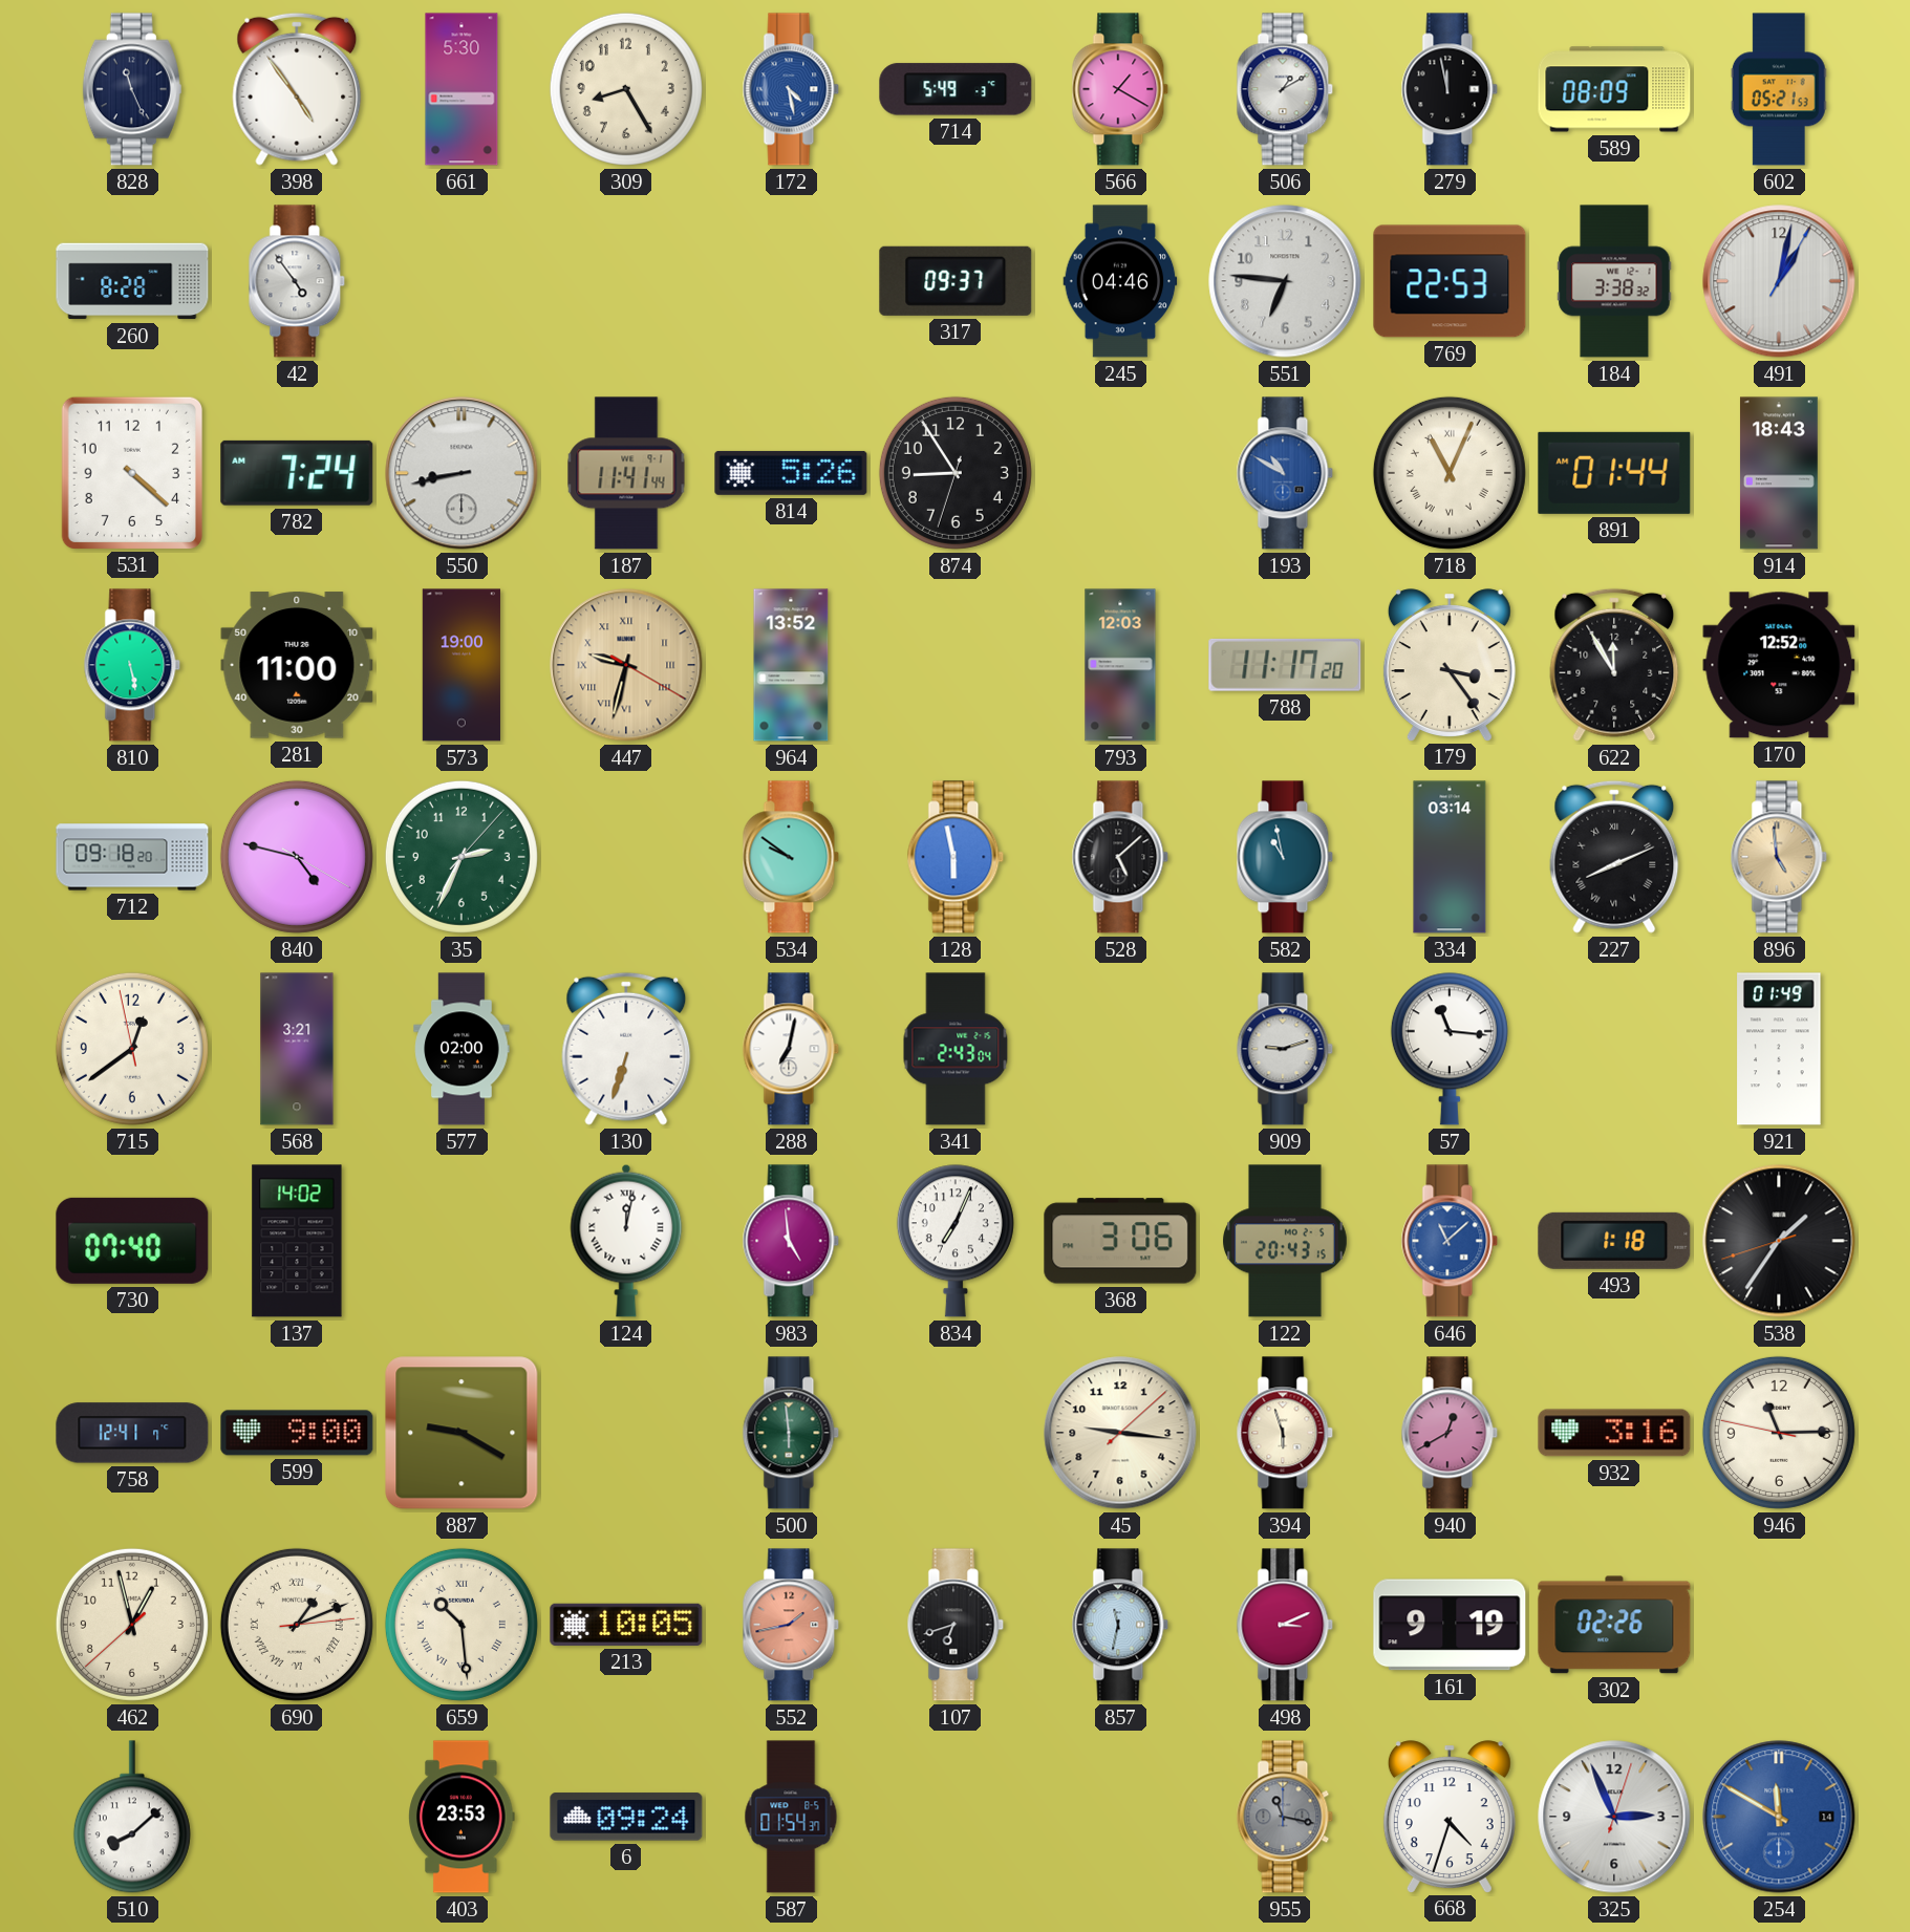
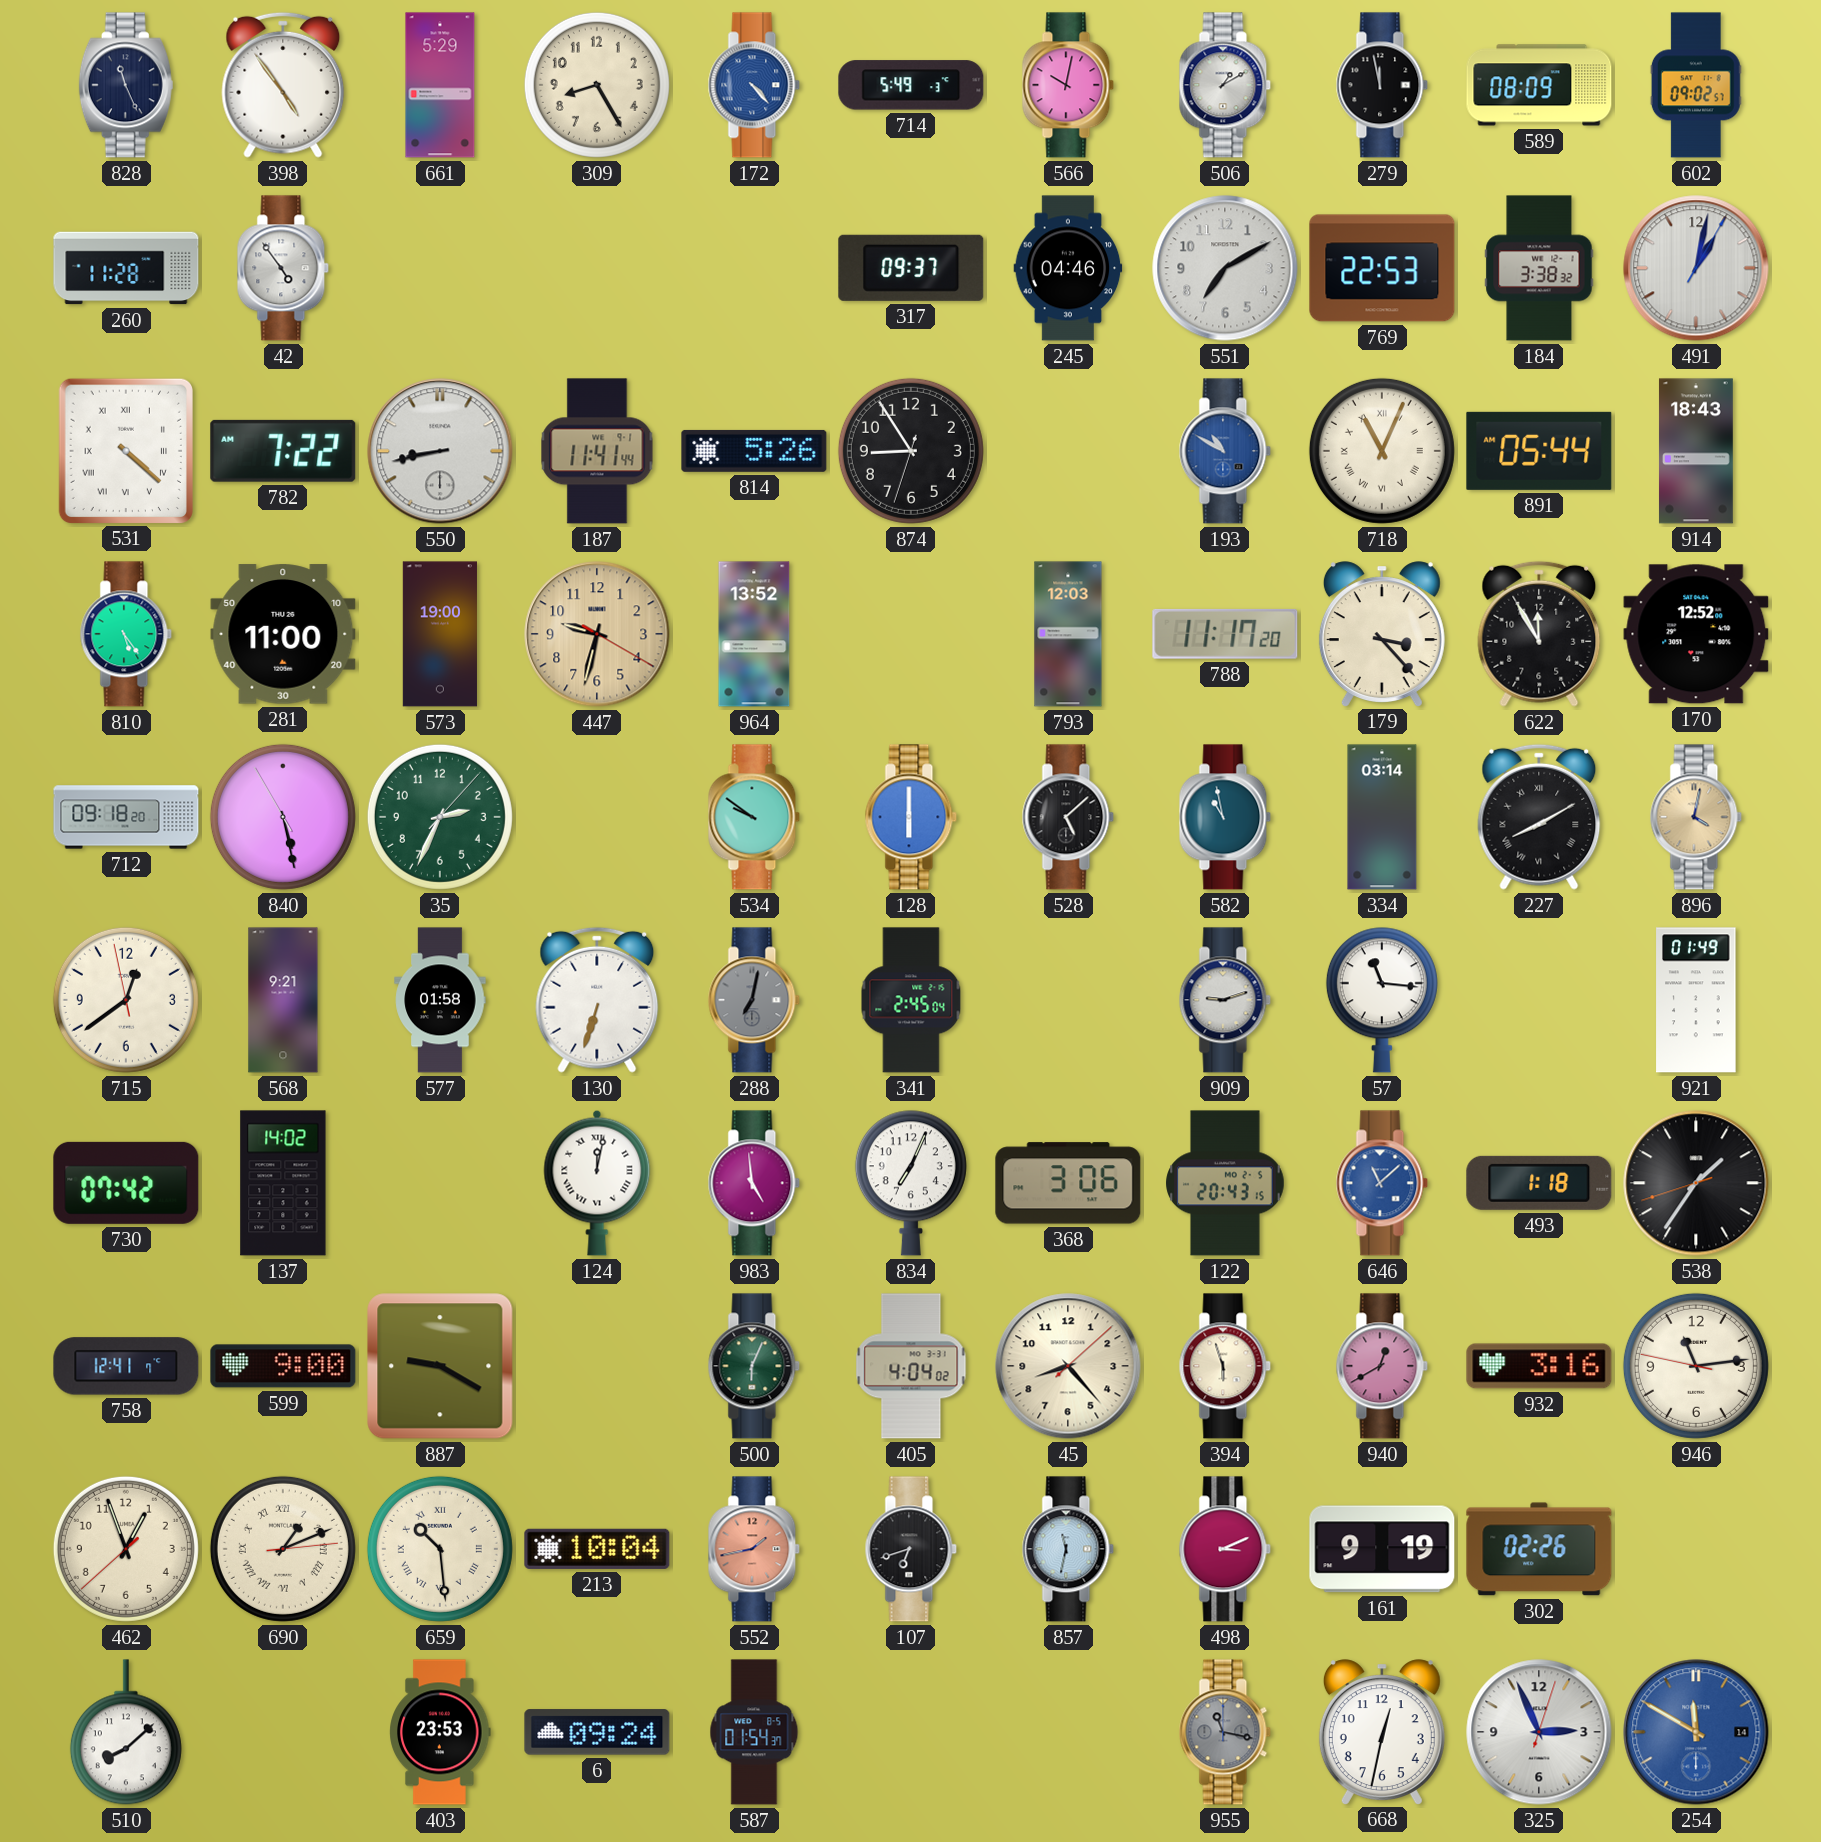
661: 5:30 -> 5:29 (440, 85)
172: 4:28 -> 4:23 (754, 85)
566: 1:20 -> 10:02 (1068, 85)
602: 05:21 -> 09:02 (1696, 85)
260: 8:28 -> 11:28 (126, 268)
551: 6:46 -> 7:10 (1225, 268)
531 numerals: Arabic -> Roman (126, 450)
782: 7:24 -> 7:22 (283, 451)
891: 01:44 -> 05:44 (1539, 451)
810: 5:28 -> 5:24 (126, 634)
447 numerals: Roman -> Arabic (597, 634)
179: 3:24 -> 3:23 (1382, 634)
840: 4:47 -> 5:27 (283, 817)
128: 5:58 -> 6:00 (911, 817)
227: 8:11 -> 8:10 (1539, 817)
896: 4:59 -> 4:02 (1696, 817)
568: 3:21 -> 9:21 (283, 1000)
577: 02:00 -> 01:58 (440, 1000)
288 dial: white -> grey (754, 1000)
341: 2:43 -> 2:45 (911, 1000)
730: 07:40 -> 07:42 (126, 1183)
500: 5:59 -> 6:04 (754, 1366)
405: none -> 4:04 (911, 1366)
45: 9:16 -> 8:23 (1068, 1366)
946: 11:14 -> 11:13 (1696, 1366)
462: 12:57 -> 12:56 (126, 1549)
213: 10:05 -> 10:04 (597, 1549)
668: 4:33 -> 12:32 (1382, 1732)
